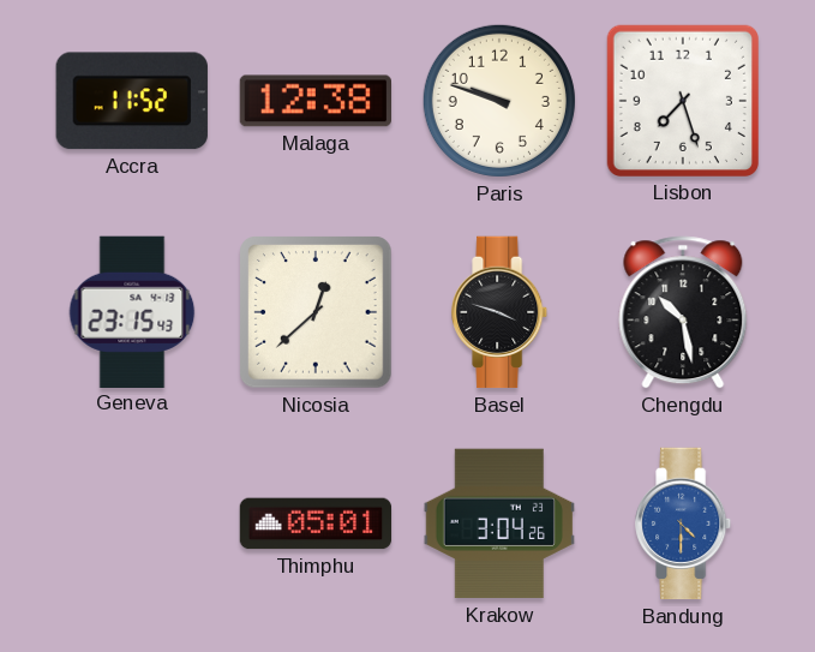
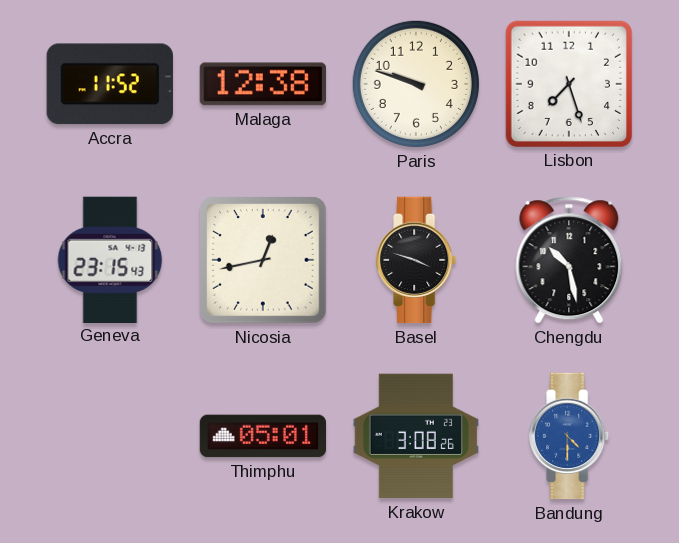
Nicosia: 12:38 -> 12:43 (263, 260)
Krakow: 3:04 -> 3:08 (415, 436)
